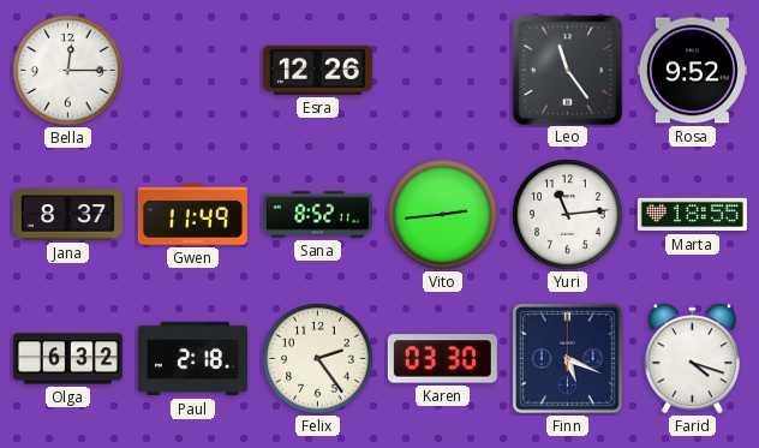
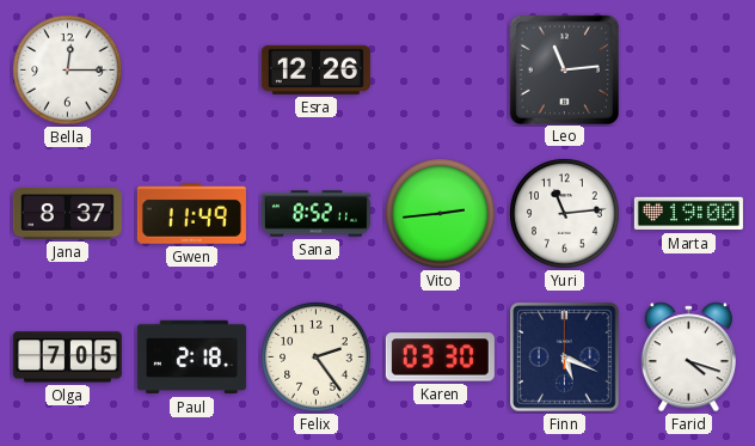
Leo: 11:24 -> 11:14 (564, 69)
Rosa: 9:52 -> none (692, 71)
Marta: 18:55 -> 19:00 (688, 214)
Olga: 6:32 -> 7:05 (67, 358)
